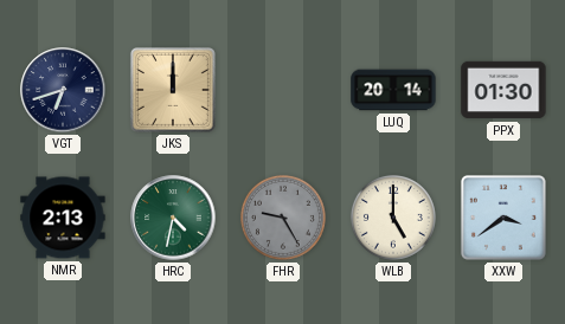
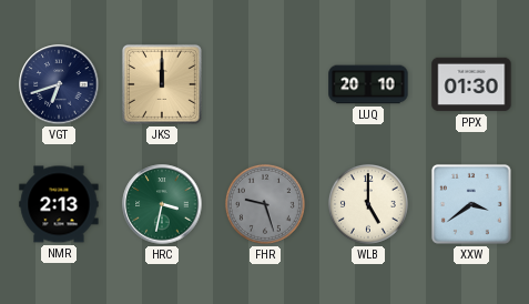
LUQ: 20:14 -> 20:10 (368, 84)
HRC: 4:32 -> 3:32 (162, 204)
FHR: 9:25 -> 9:27 (265, 204)
